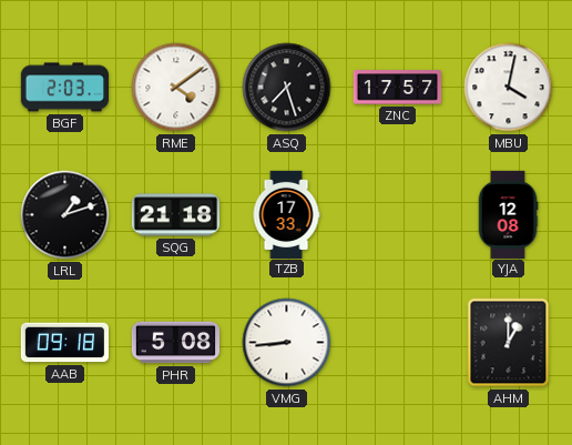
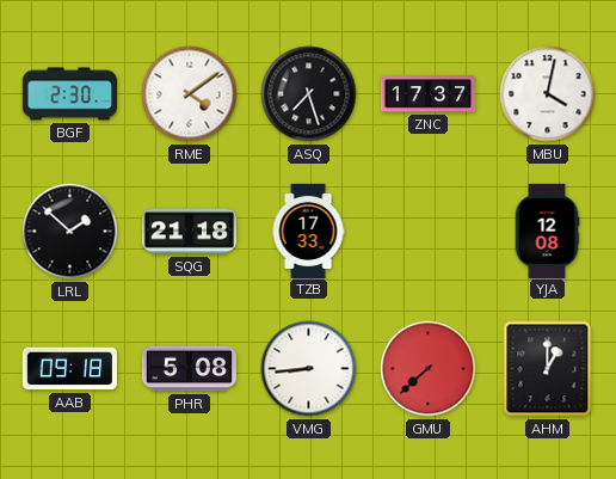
BGF: 2:03 -> 2:30 (69, 94)
ZNC: 17:57 -> 17:37 (429, 94)
LRL: 1:12 -> 1:52 (70, 232)
GMU: none -> 7:38 (429, 369)
